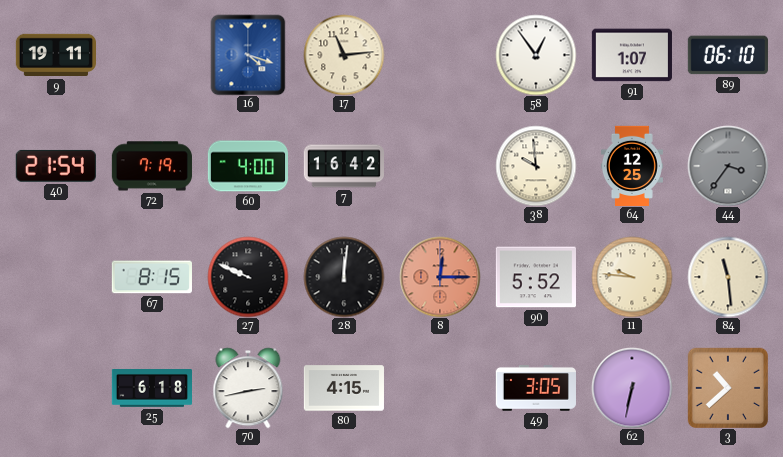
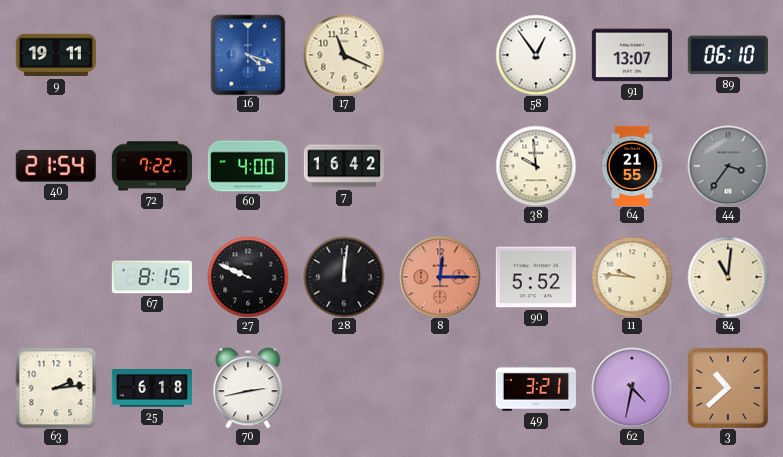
17: 11:14 -> 11:19 (344, 55)
91: 1:07 -> 13:07 (632, 55)
72: 7:19 -> 7:22 (152, 166)
64: 12:25 -> 21:55 (632, 165)
84: 11:29 -> 11:01 (728, 277)
63: none -> 2:14 (56, 388)
80: 4:15 -> none (343, 388)
49: 3:05 -> 3:21 (536, 389)
62: 6:32 -> 4:32 (632, 388)
